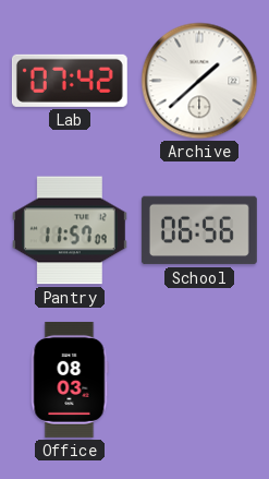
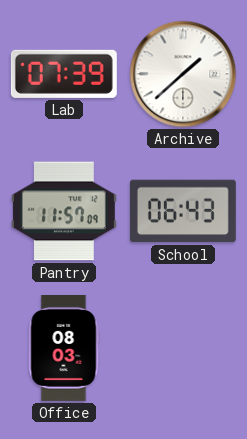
Lab: 07:42 -> 07:39 (64, 74)
School: 06:56 -> 06:43 (183, 211)
